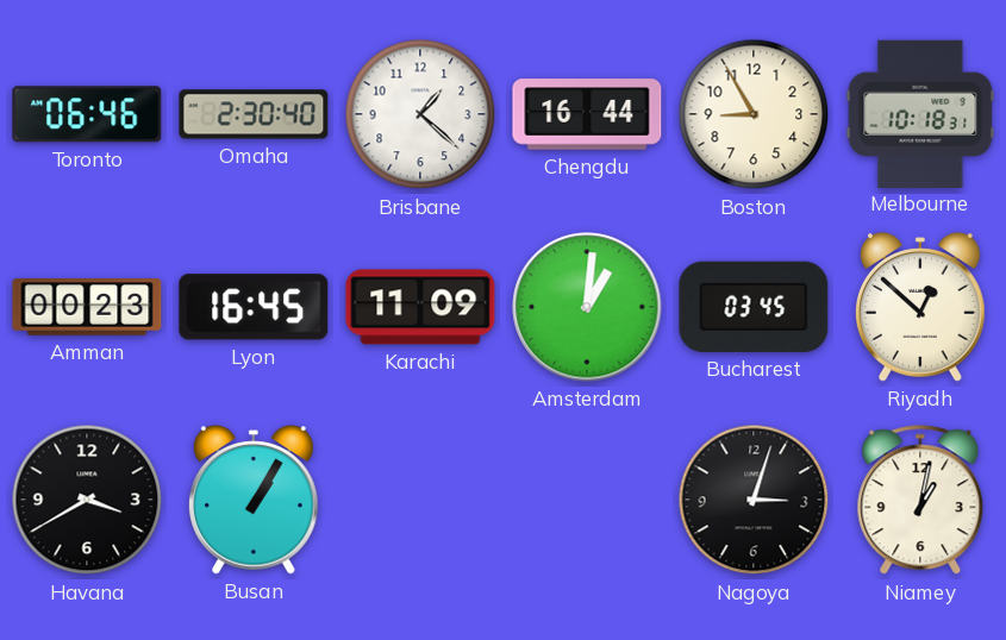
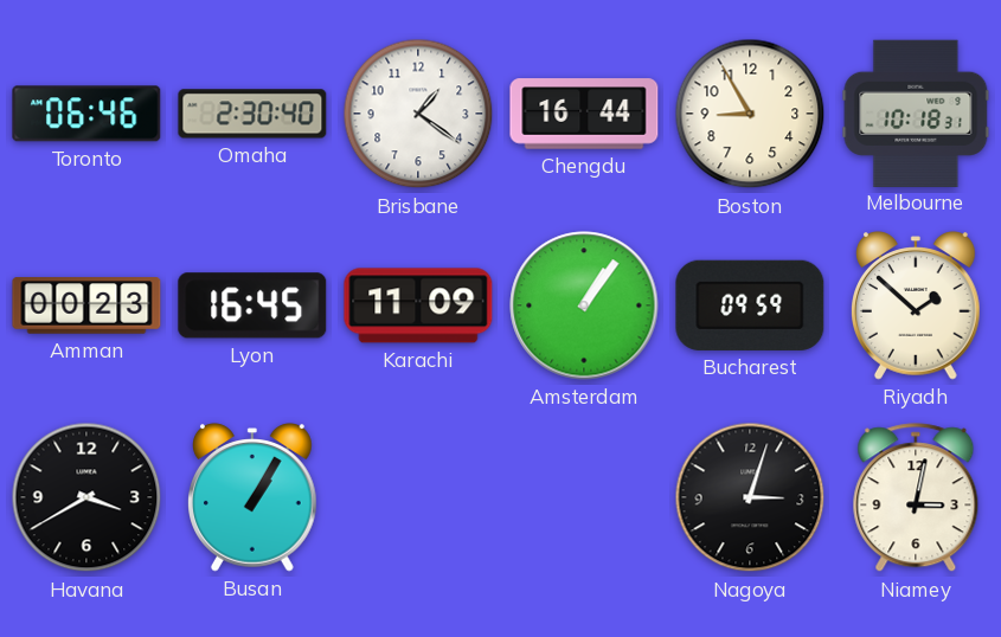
Brisbane: 1:22 -> 1:21 (418, 114)
Amsterdam: 1:01 -> 1:06 (584, 305)
Bucharest: 03:45 -> 09:59 (750, 305)
Riyadh: 12:52 -> 1:52 (917, 305)
Niamey: 1:02 -> 3:02 (916, 498)
